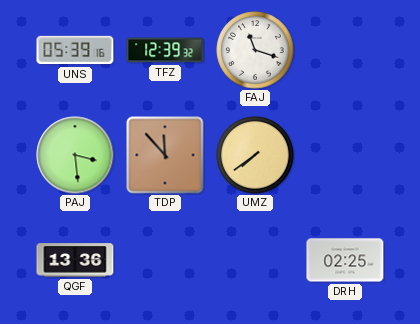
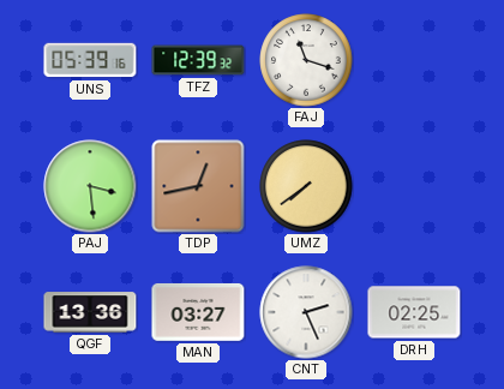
TDP: 11:53 -> 12:43 (198, 186)
MAN: none -> 03:27 (198, 312)
CNT: none -> 2:26 (306, 312)
